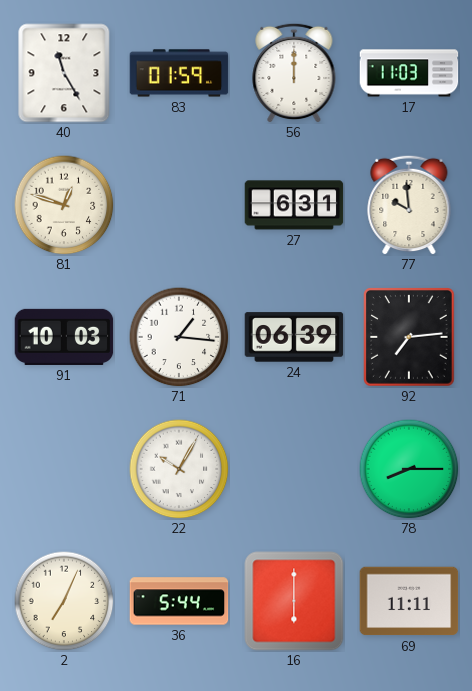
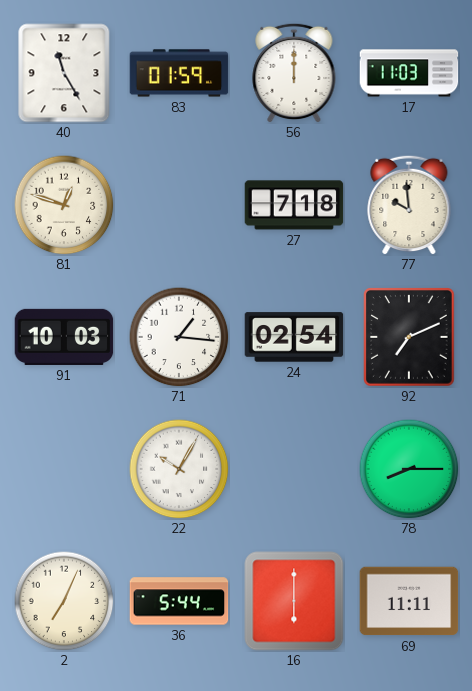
27: 6:31 -> 7:18 (294, 205)
24: 06:39 -> 02:54 (294, 337)
92: 7:14 -> 7:11 (410, 337)
